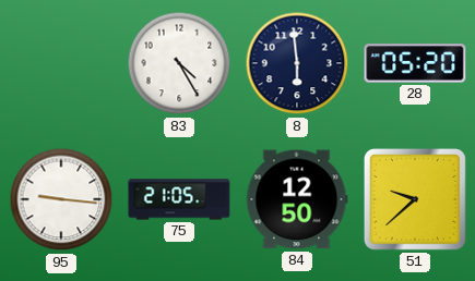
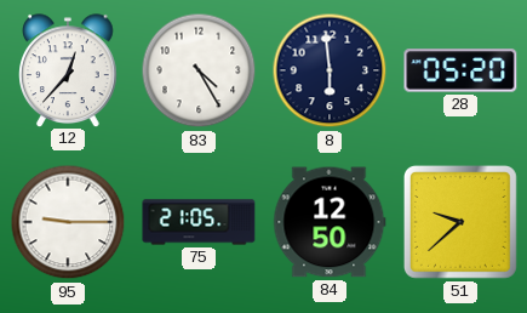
12: none -> 12:37 (68, 70)
95: 9:16 -> 9:15 (68, 222)
